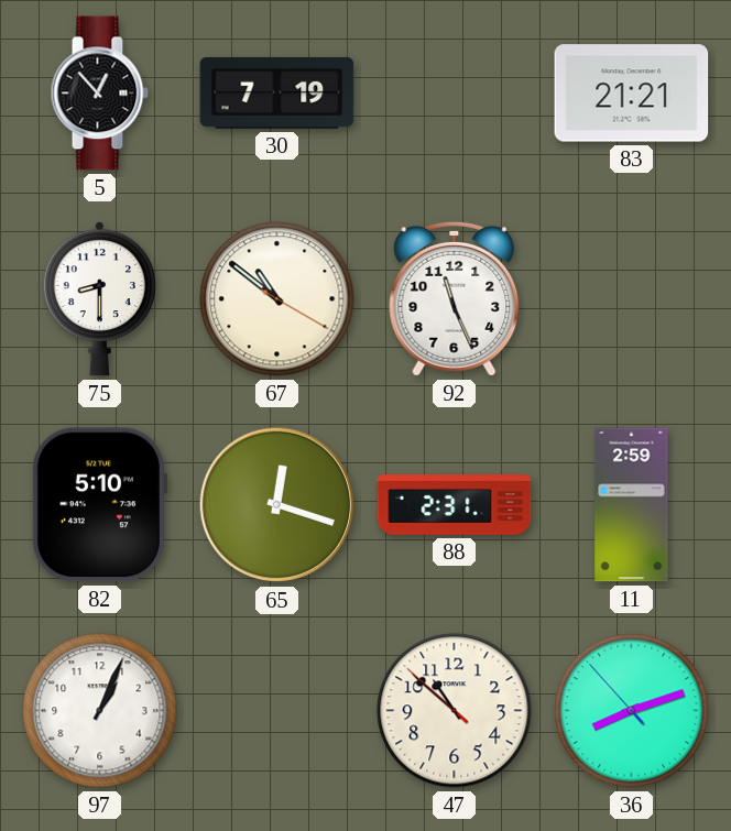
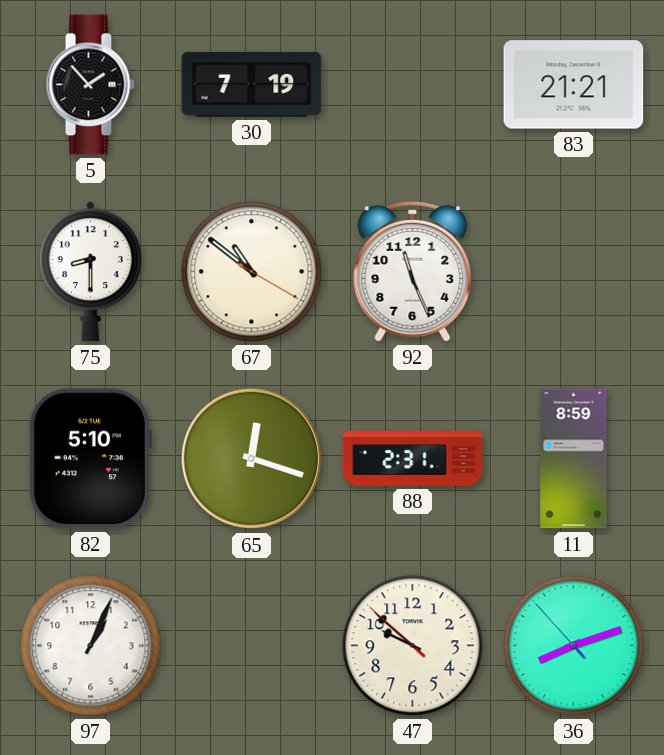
5: 12:53 -> 1:53 (90, 85)
11: 2:59 -> 8:59 (574, 459)
47: 10:51 -> 9:51 (413, 646)
